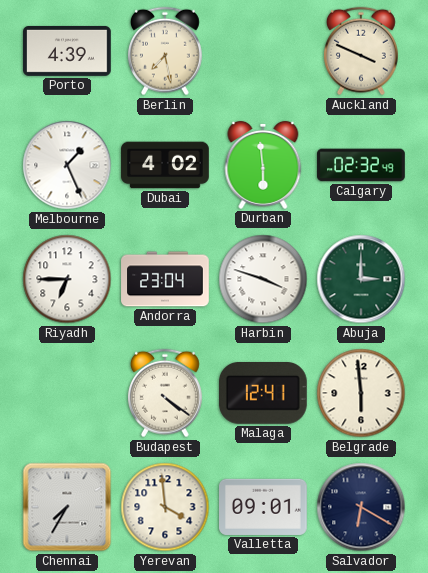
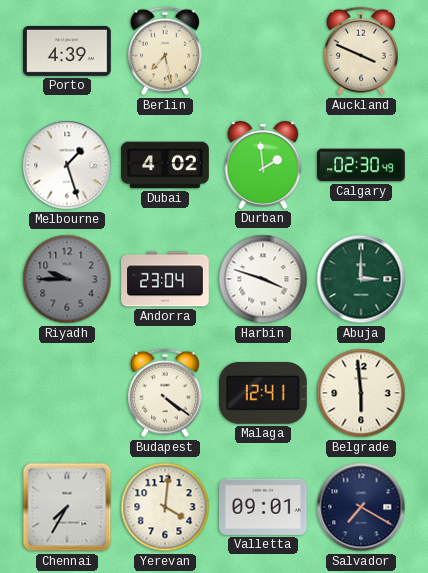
Melbourne: 1:26 -> 1:27 (67, 165)
Durban: 5:59 -> 1:59 (263, 165)
Calgary: 02:32 -> 02:30 (361, 165)
Riyadh: 6:45 -> 9:45 (67, 279)
Riyadh dial: white -> grey (67, 279)
Yerevan: 3:59 -> 4:01 (165, 507)
Salvador: 6:20 -> 7:20 (361, 507)
